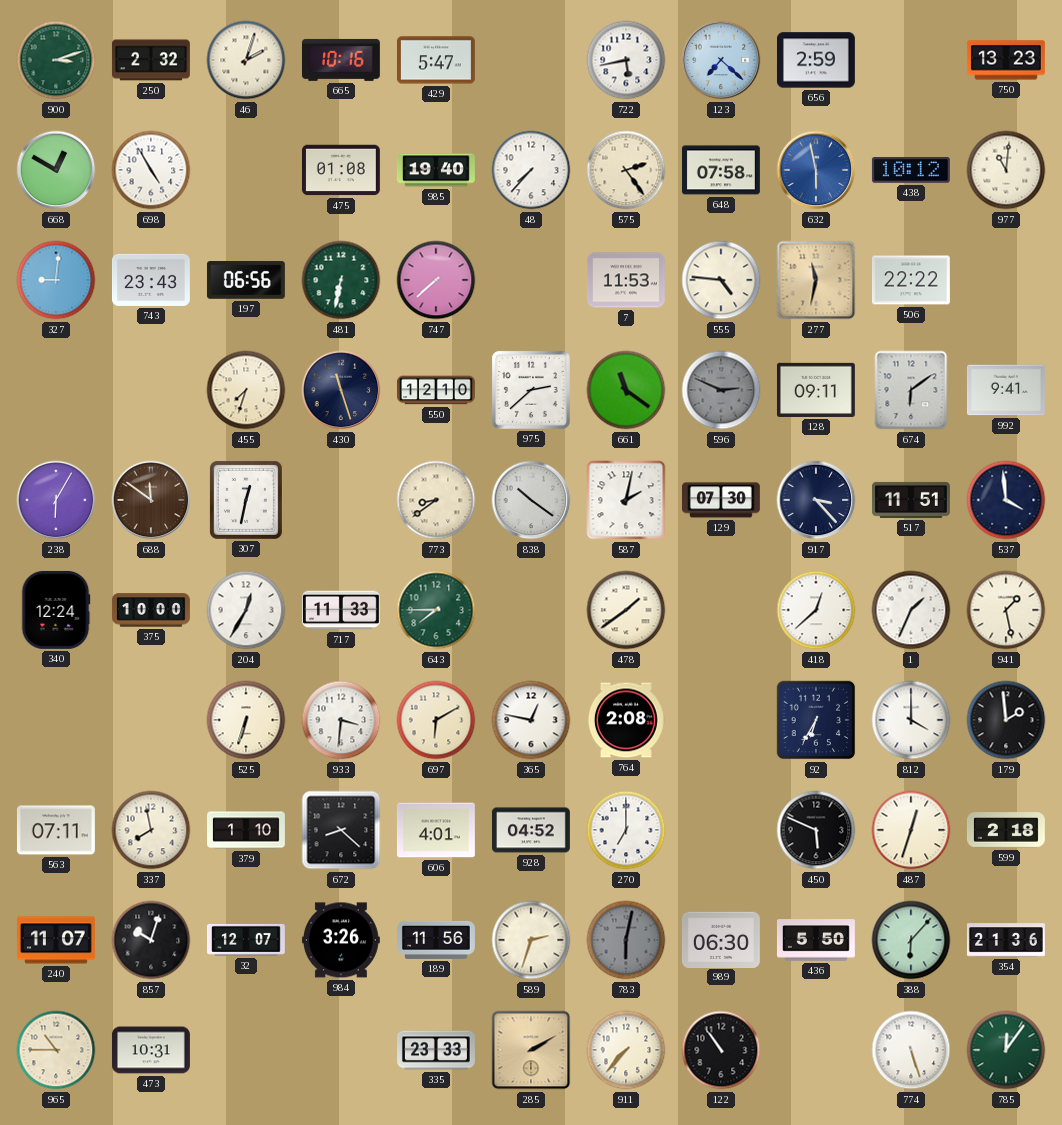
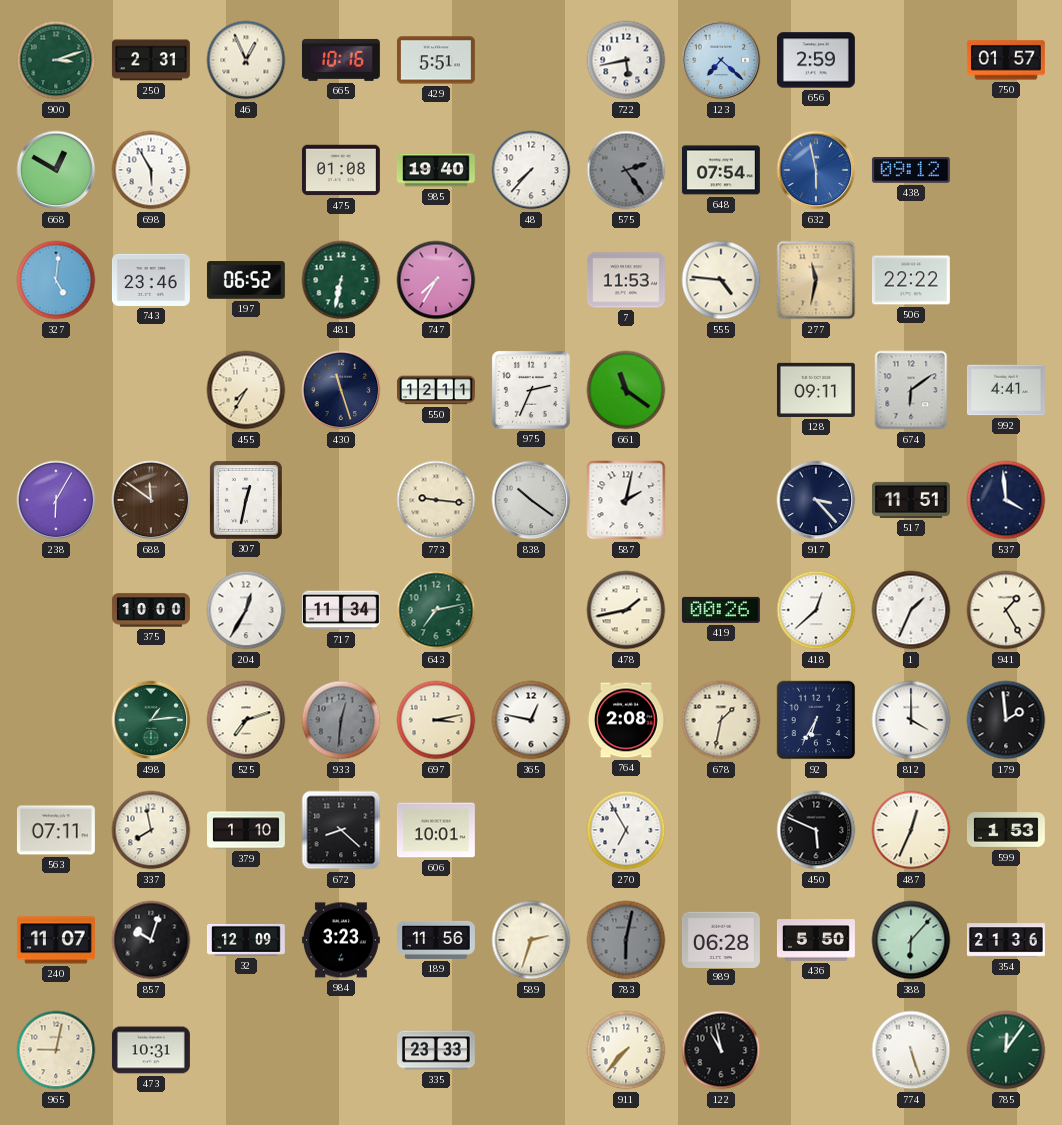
250: 2:32 -> 2:31 (151, 60)
46: 2:03 -> 12:56 (246, 60)
429: 5:47 -> 5:51 (436, 60)
750: 13:23 -> 01:57 (1006, 60)
698: 4:55 -> 5:55 (151, 170)
575 dial: cream -> grey (626, 170)
648: 07:58 -> 07:54 (721, 170)
438: 10:12 -> 09:12 (911, 171)
977: 11:01 -> none (1006, 170)
327: 9:01 -> 5:01 (56, 280)
743: 23:43 -> 23:46 (151, 280)
197: 06:56 -> 06:52 (246, 280)
747: 7:38 -> 7:35 (436, 280)
455: 7:33 -> 7:35 (246, 390)
550: 12:10 -> 12:11 (436, 390)
975: 2:38 -> 2:34 (531, 390)
596: 2:49 -> none (721, 390)
992: 9:41 -> 4:41 (1006, 390)
773: 8:39 -> 9:16 (436, 500)
129: 07:30 -> none (721, 500)
340: 12:24 -> none (56, 610)
717: 11:33 -> 11:34 (341, 610)
643: 7:45 -> 7:13 (436, 610)
478: 1:39 -> 1:43 (626, 610)
419: none -> 00:26 (721, 610)
941: 1:28 -> 1:25 (1006, 610)
498: none -> 1:14 (151, 720)
525: 6:33 -> 7:12 (246, 720)
933: 3:31 -> 12:31 (341, 720)
933 dial: white -> grey (341, 720)
697: 6:10 -> 3:13 (436, 720)
678: none -> 1:32 (721, 720)
606: 4:01 -> 10:01 (436, 830)
928: 04:52 -> none (531, 830)
270: 7:00 -> 6:55 (626, 830)
487: 12:33 -> 12:34 (911, 830)
599: 2:18 -> 1:53 (1006, 830)
32: 12:07 -> 12:09 (246, 940)
984: 3:26 -> 3:23 (341, 940)
989: 06:30 -> 06:28 (721, 939)
965: 10:45 -> 9:02 (56, 1050)
285: 2:10 -> none (531, 1050)
122: 10:54 -> 10:58 (721, 1050)
